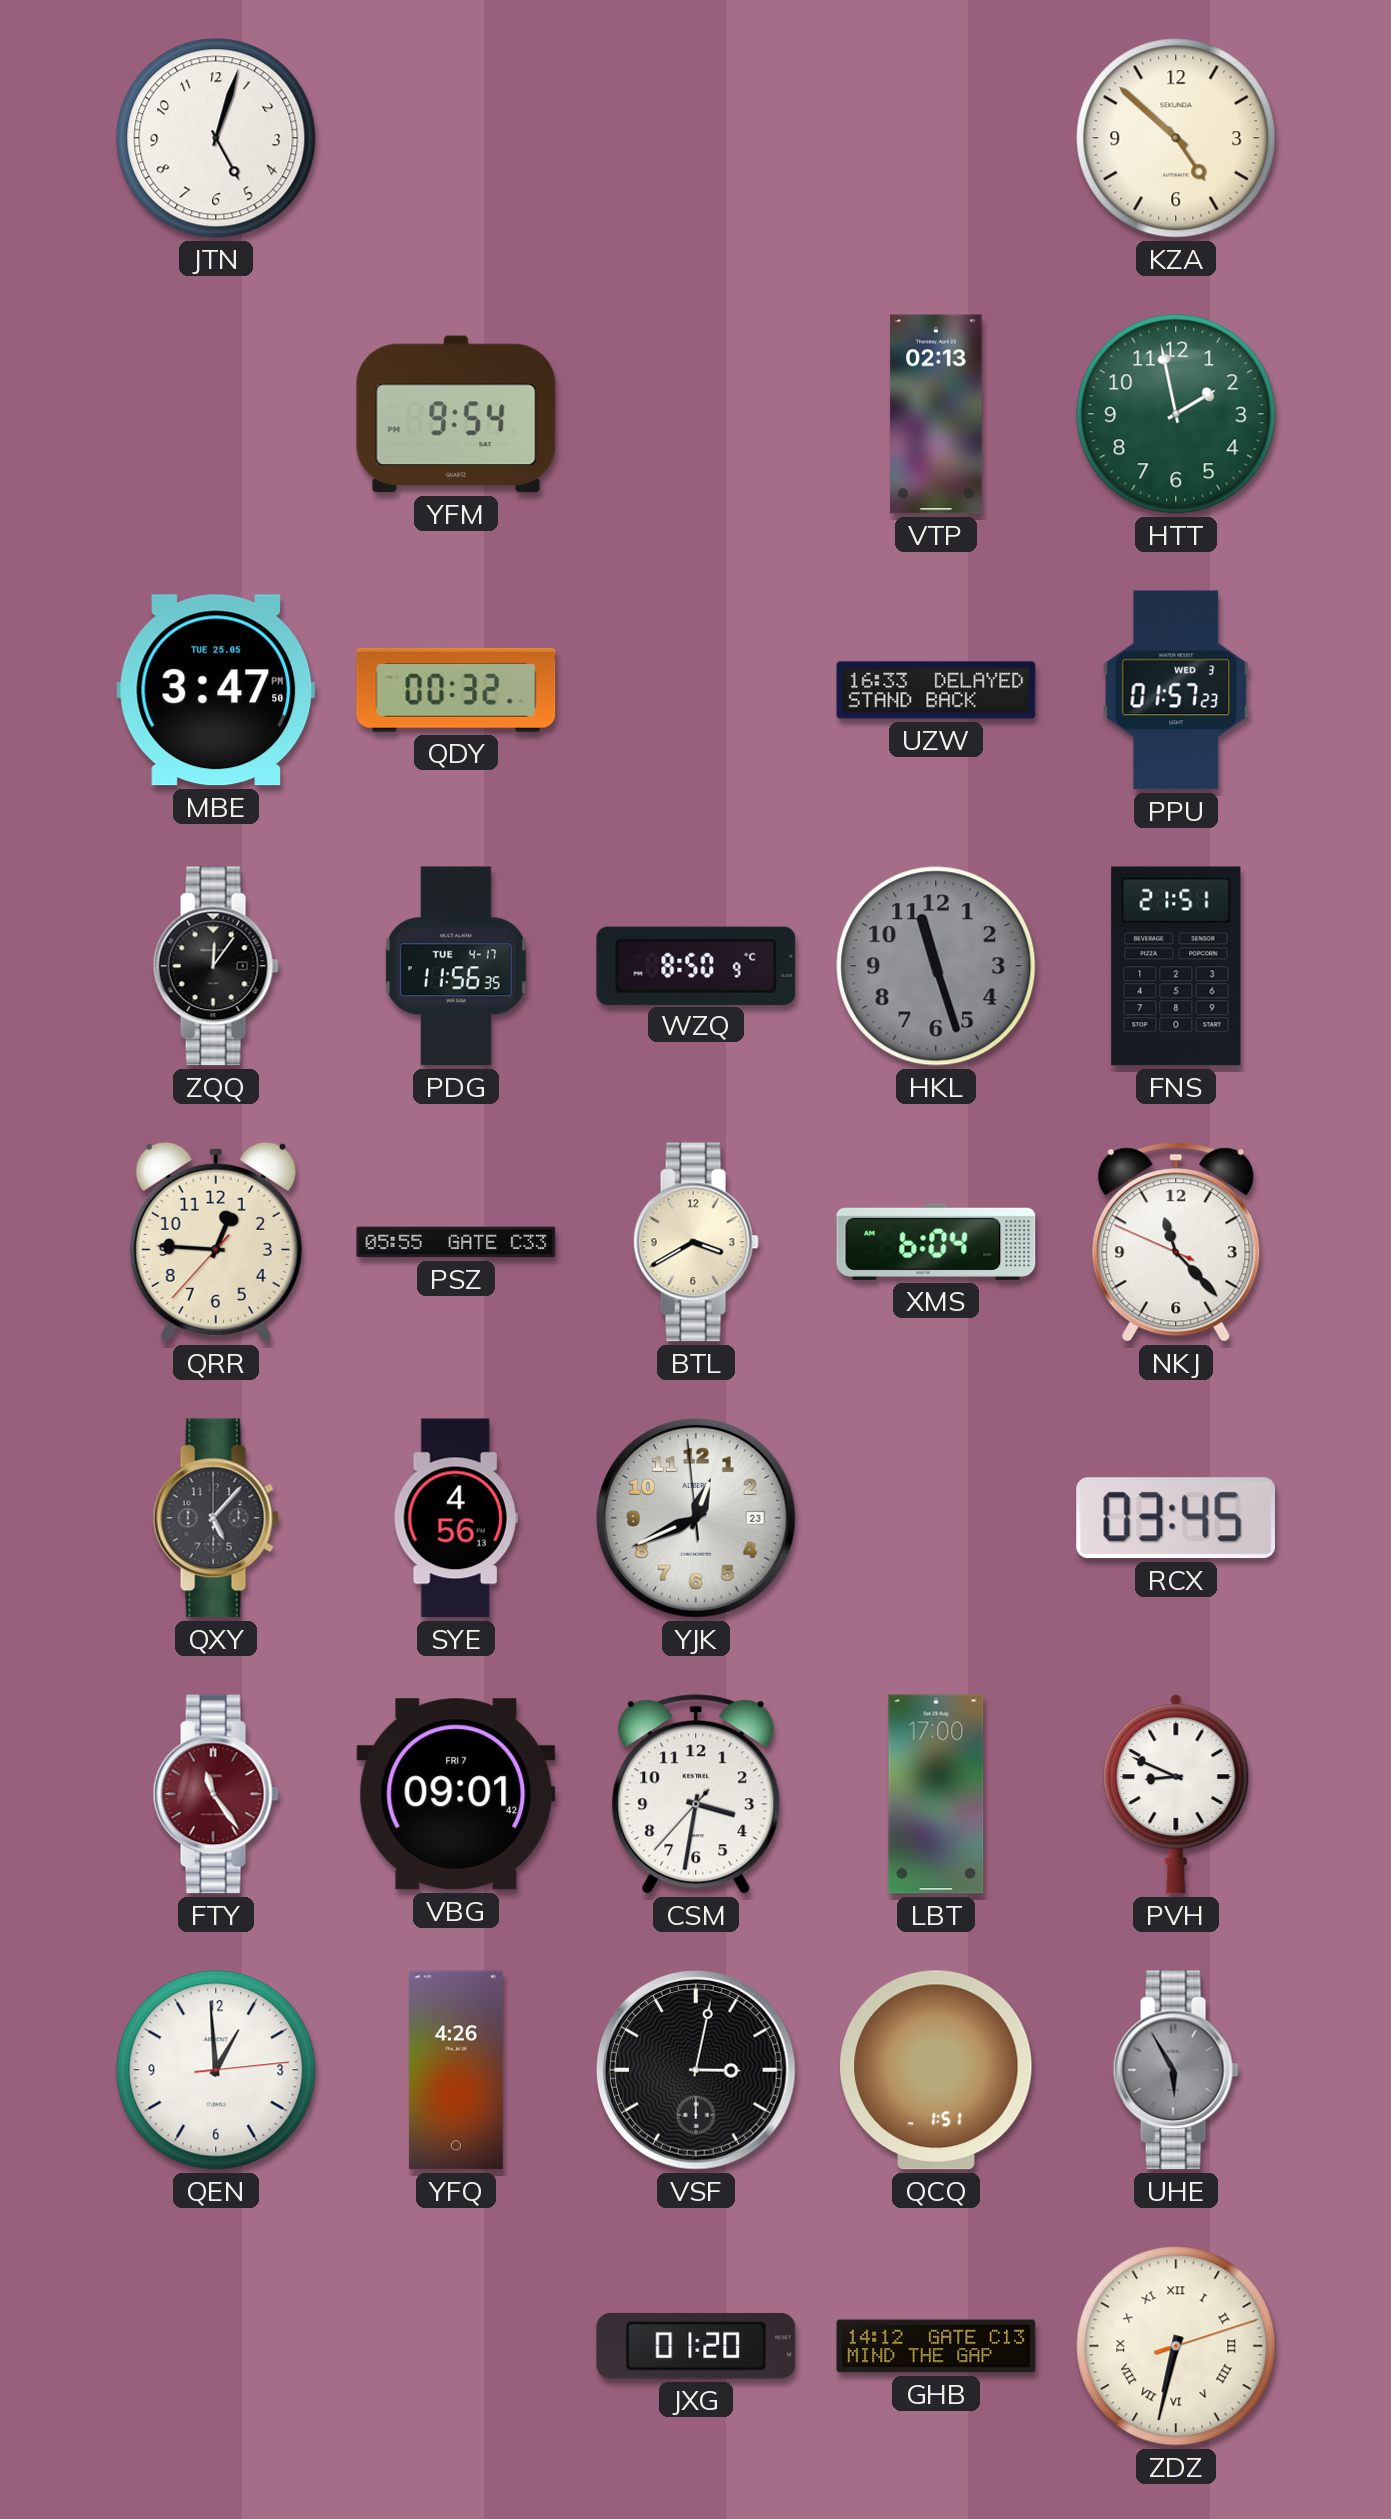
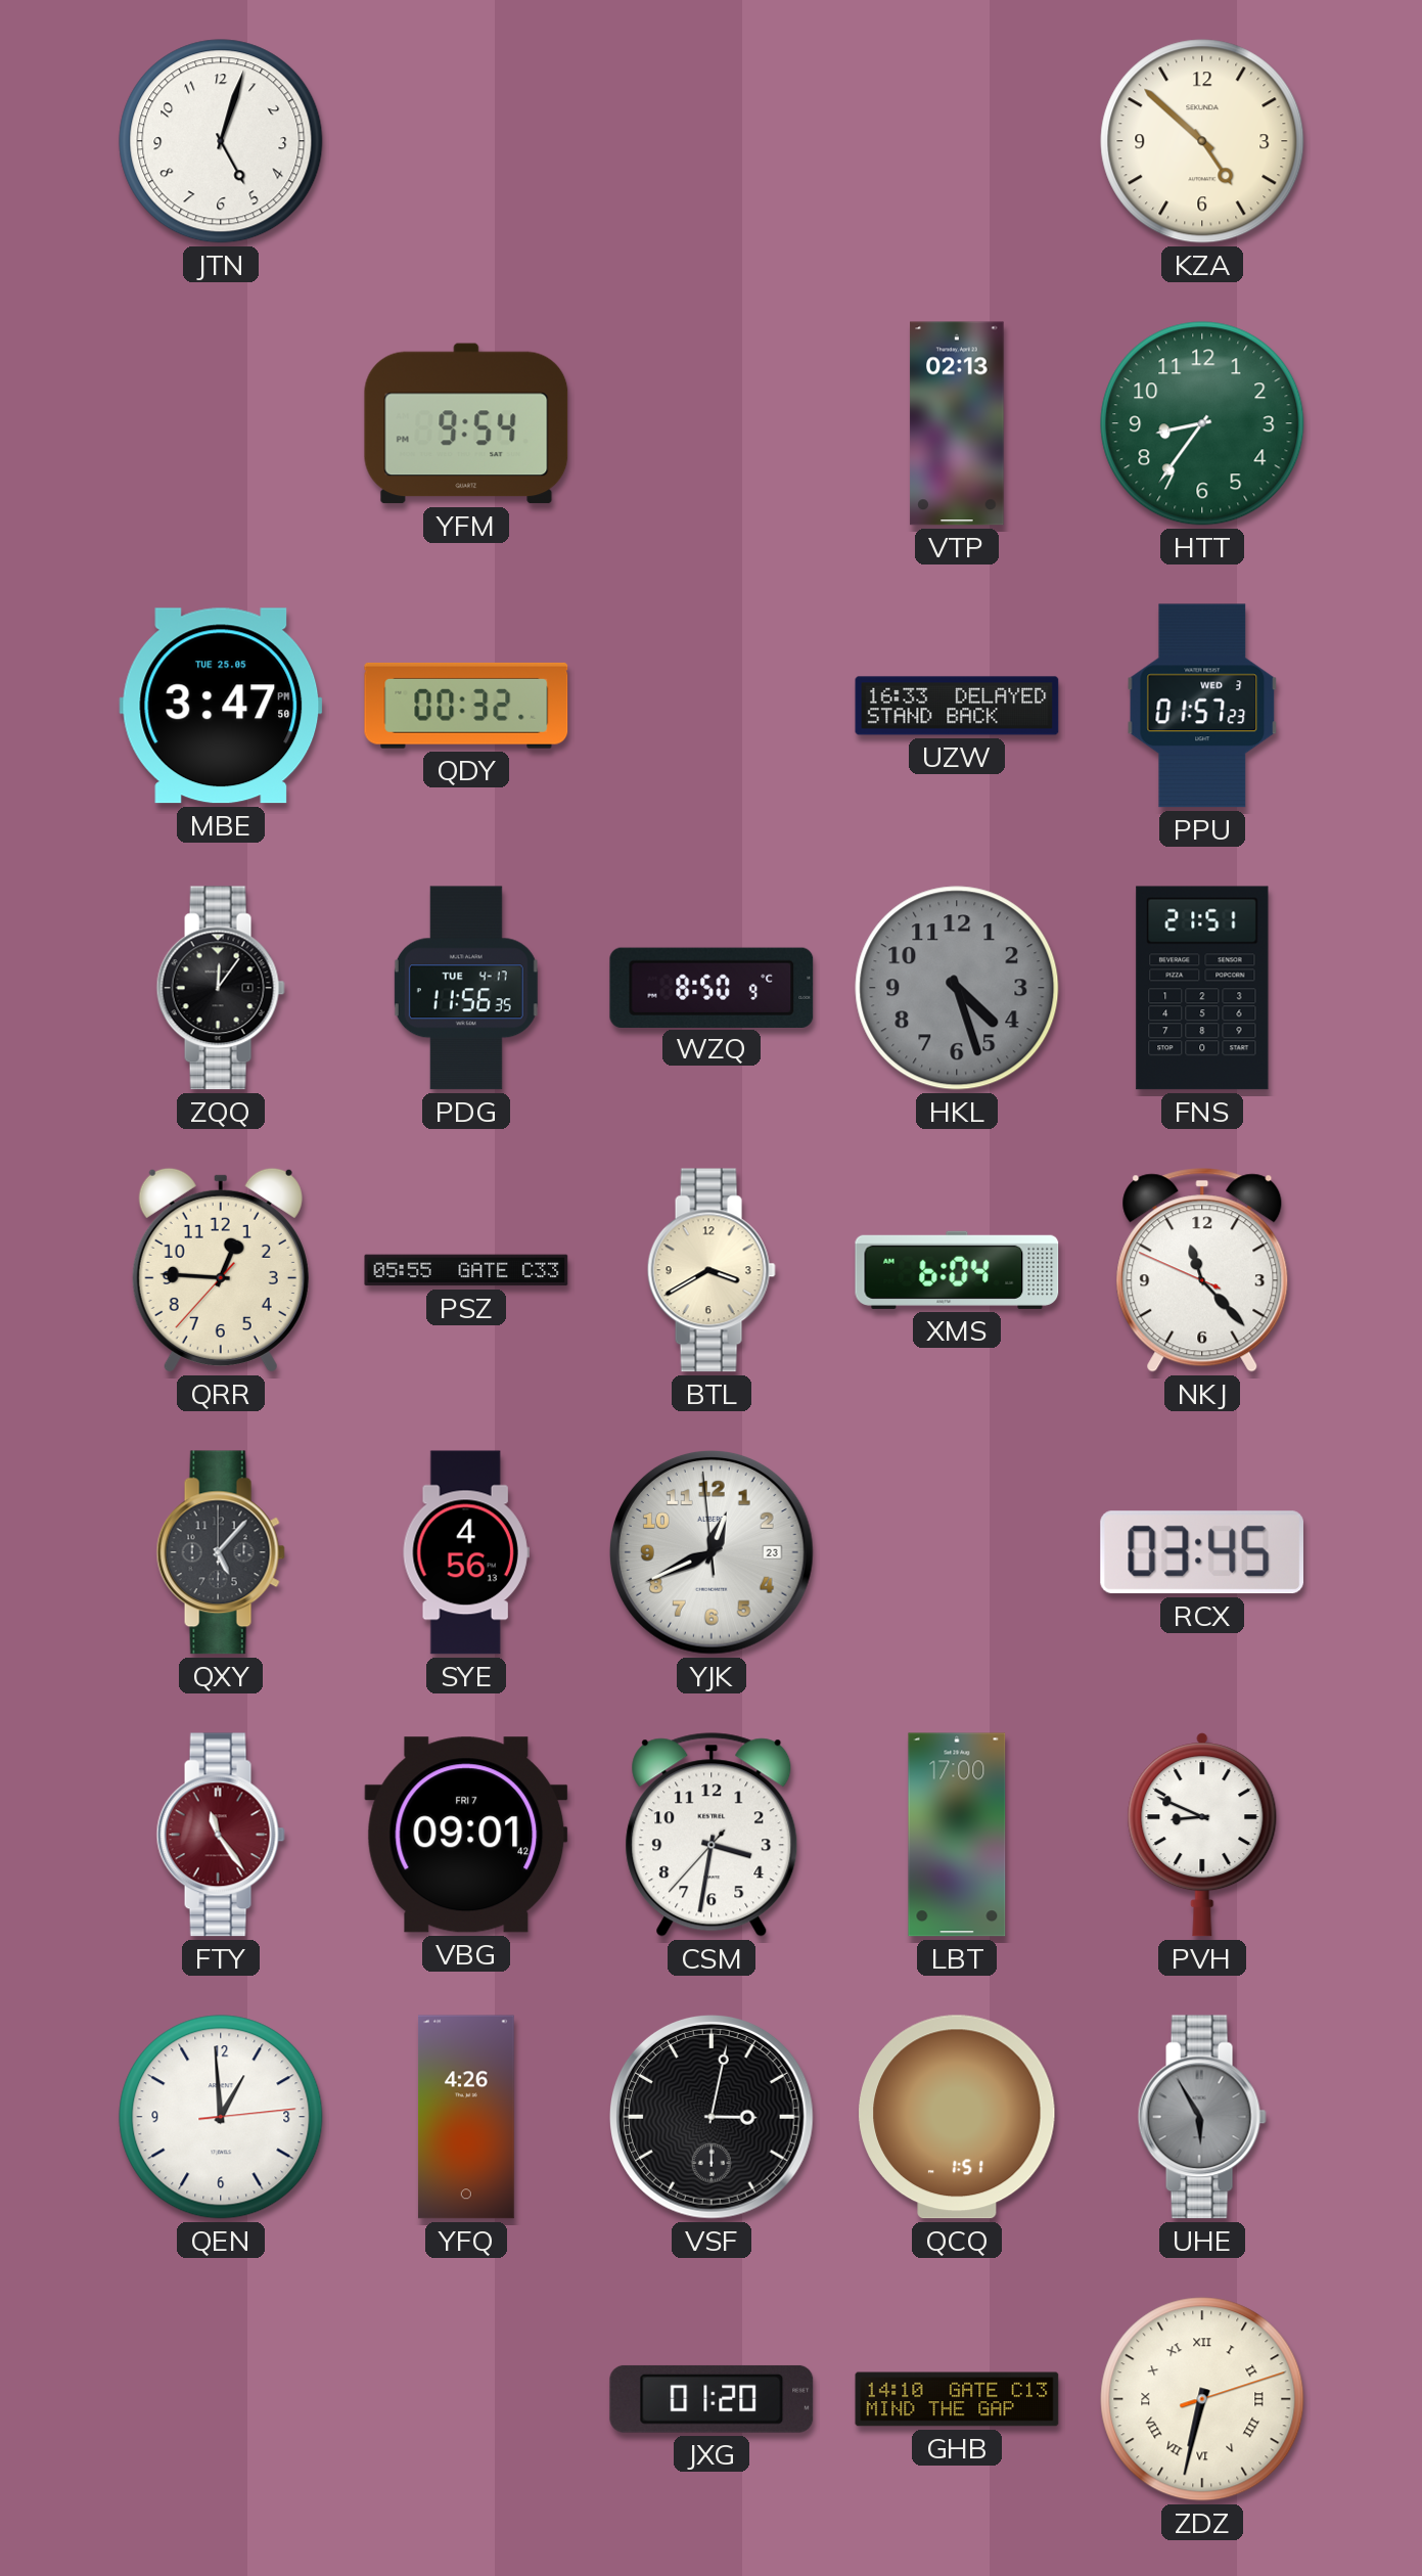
HTT: 1:58 -> 8:36 (1202, 423)
HKL: 11:27 -> 4:27 (957, 988)
GHB: 14:12 -> 14:10 (957, 2399)
